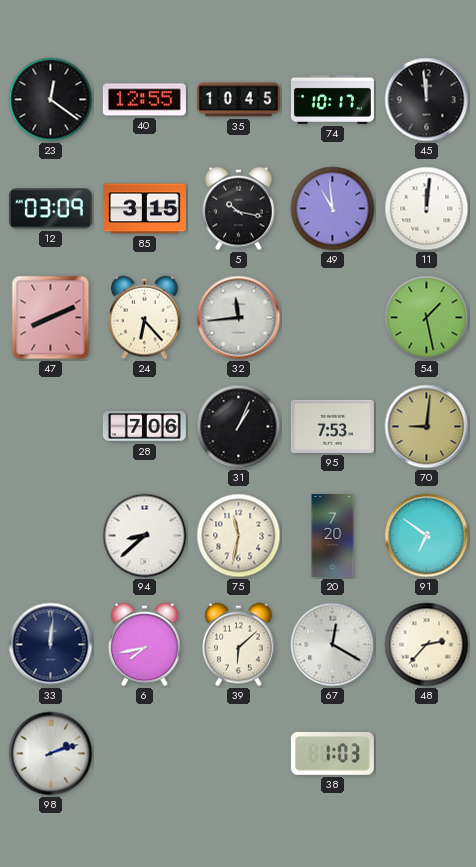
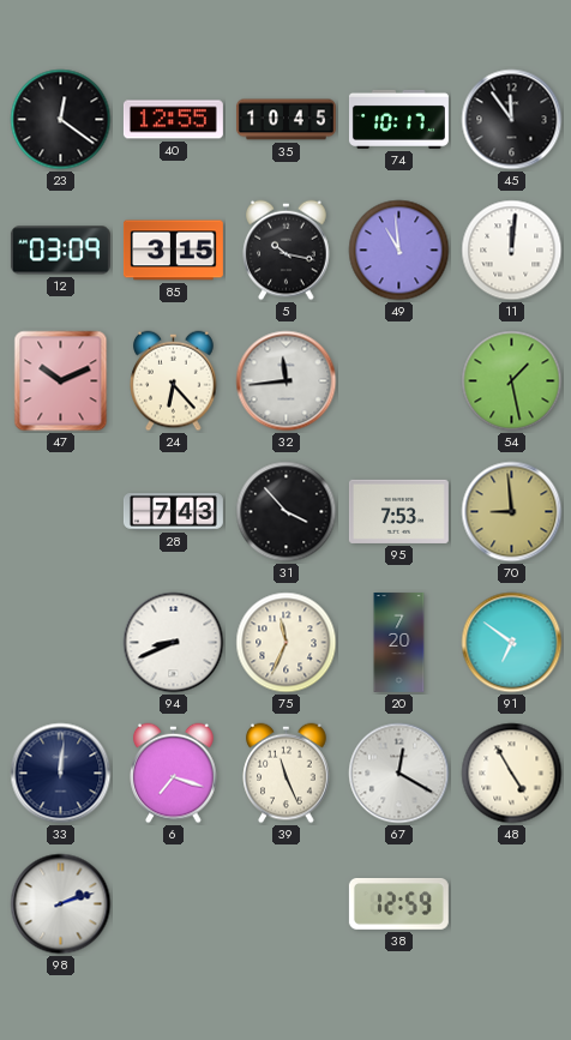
45: 11:59 -> 11:54 (512, 120)
47: 8:11 -> 10:11 (61, 381)
28: 7:06 -> 7:43 (173, 512)
31: 1:04 -> 3:53 (287, 512)
70: 9:01 -> 8:59 (512, 512)
94: 8:38 -> 8:41 (174, 643)
75: 11:32 -> 11:34 (287, 643)
6: 7:43 -> 7:18 (174, 774)
39: 6:08 -> 11:26 (287, 774)
48: 2:37 -> 4:55 (512, 774)
38: 1:03 -> 12:59 (398, 903)
